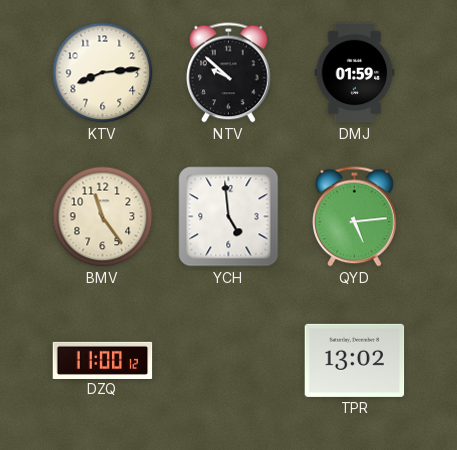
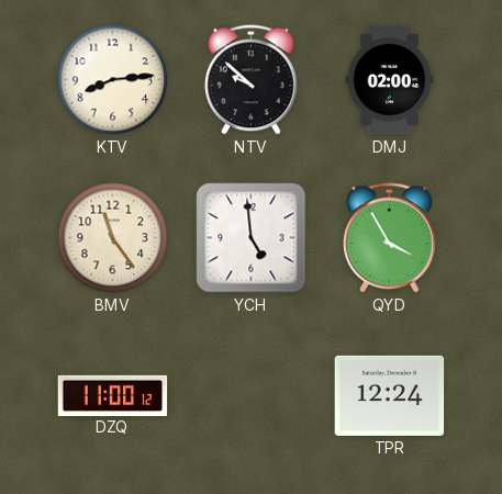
DMJ: 01:59 -> 02:00 (390, 80)
QYD: 5:14 -> 3:55 (390, 238)
TPR: 13:02 -> 12:24 (390, 395)
